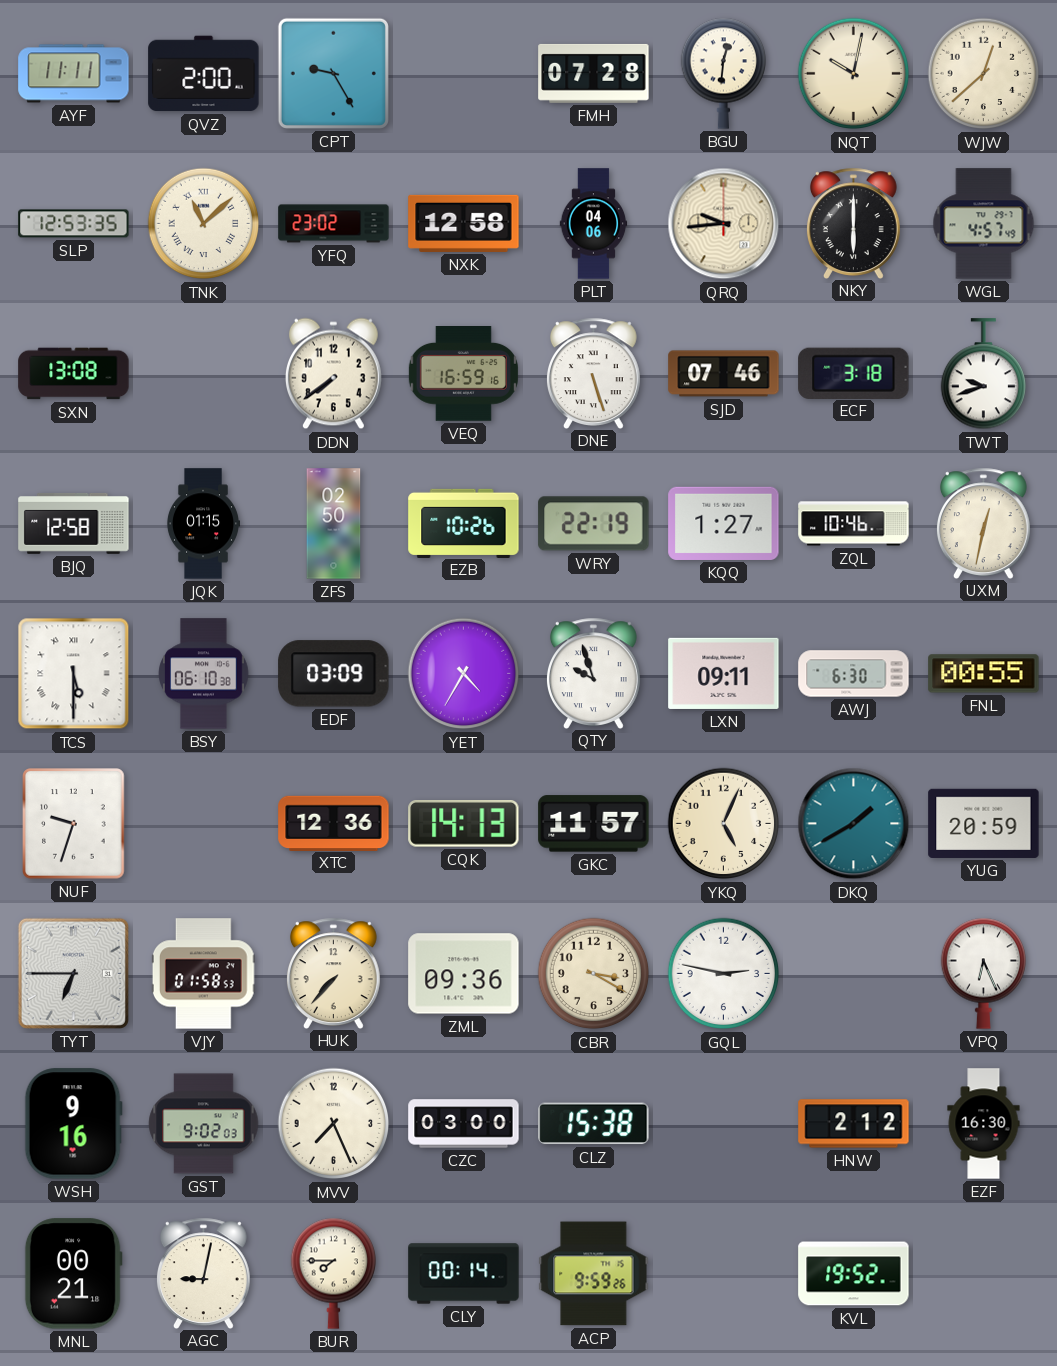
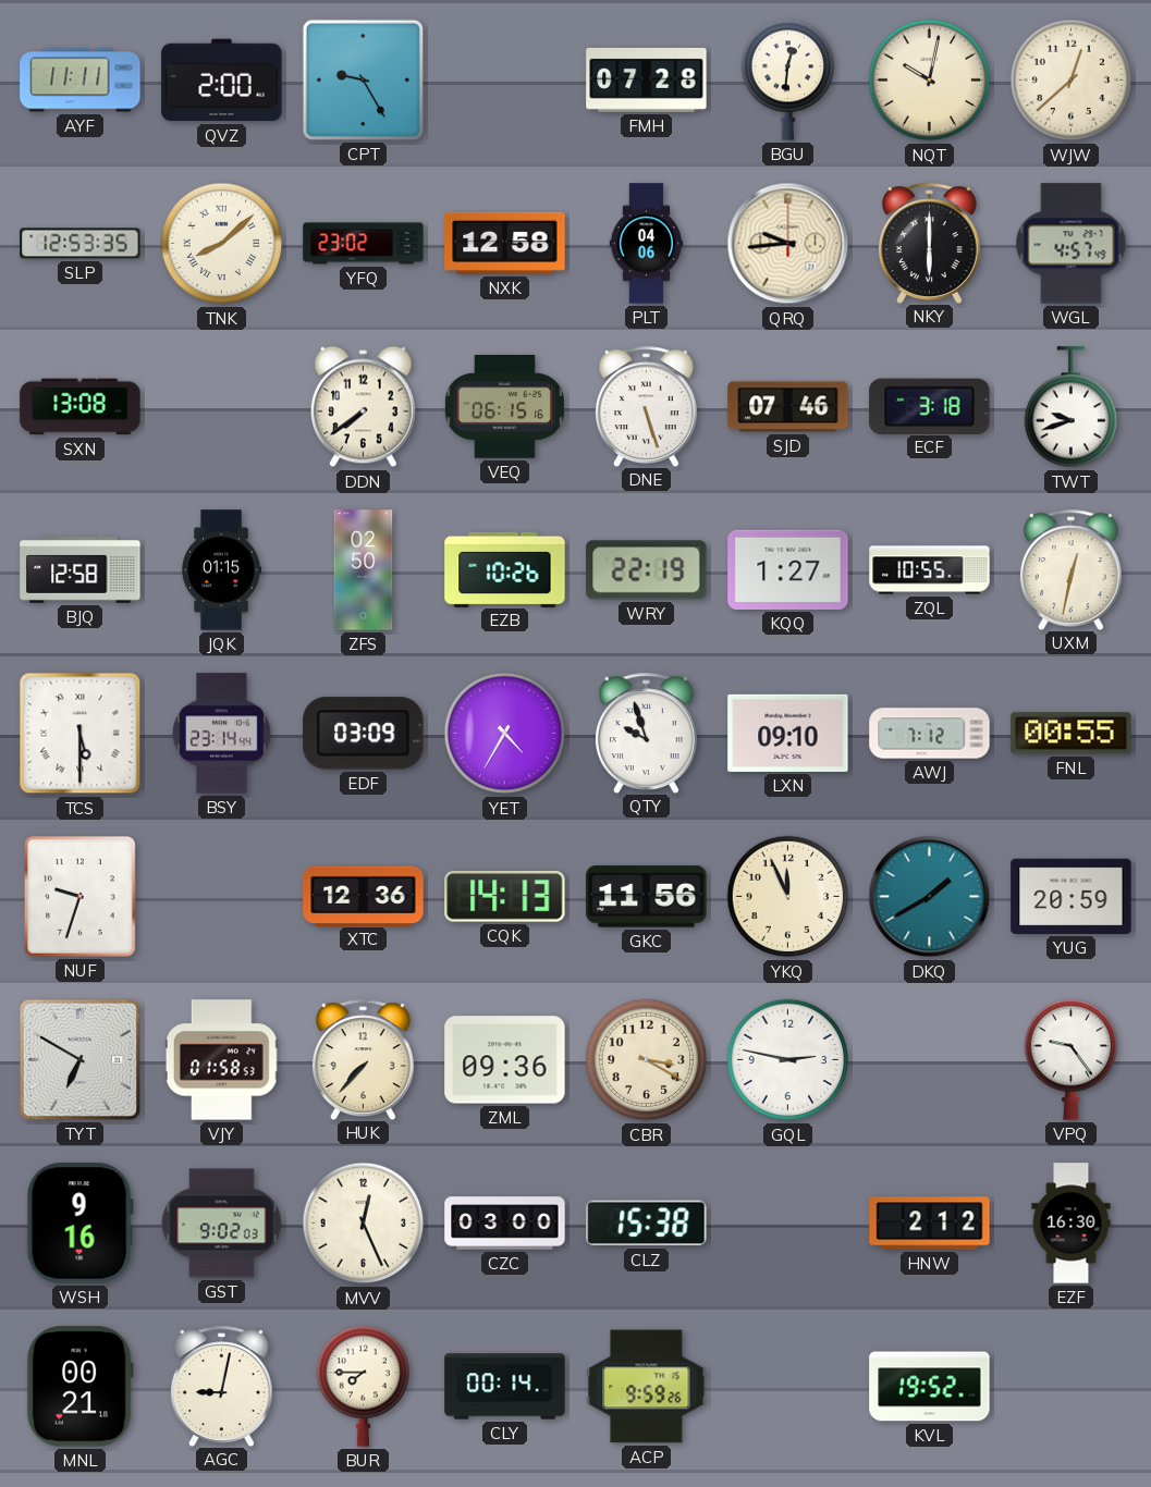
TNK: 11:08 -> 8:08 (222, 244)
VEQ: 16:59 -> 06:15 (504, 407)
ZQL: 10:46 -> 10:55 (930, 570)
BSY: 06:10 -> 23:14 (222, 734)
LXN: 09:11 -> 09:10 (788, 733)
AWJ: 6:30 -> 7:12 (930, 734)
GKC: 11:57 -> 11:56 (647, 897)
YKQ: 5:04 -> 11:56 (788, 897)
TYT: 6:45 -> 6:50 (79, 1059)
VPQ: 6:26 -> 9:24 (1070, 1059)
MVV: 7:26 -> 12:26 (364, 1224)
